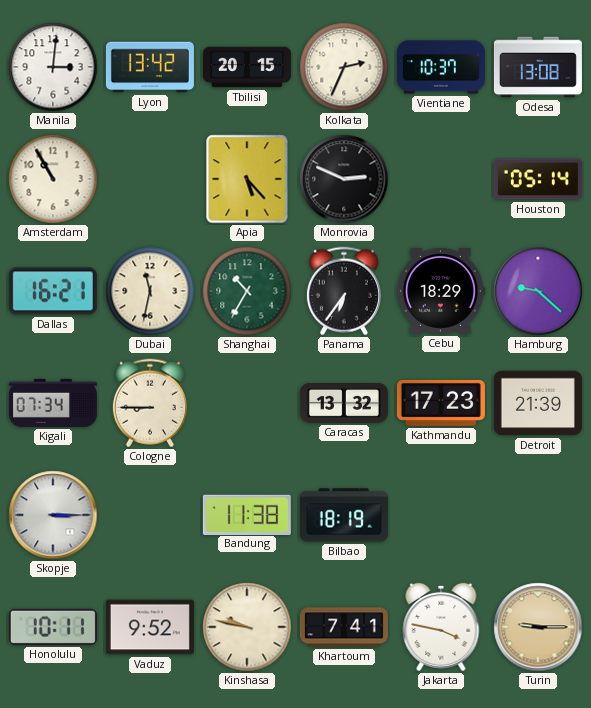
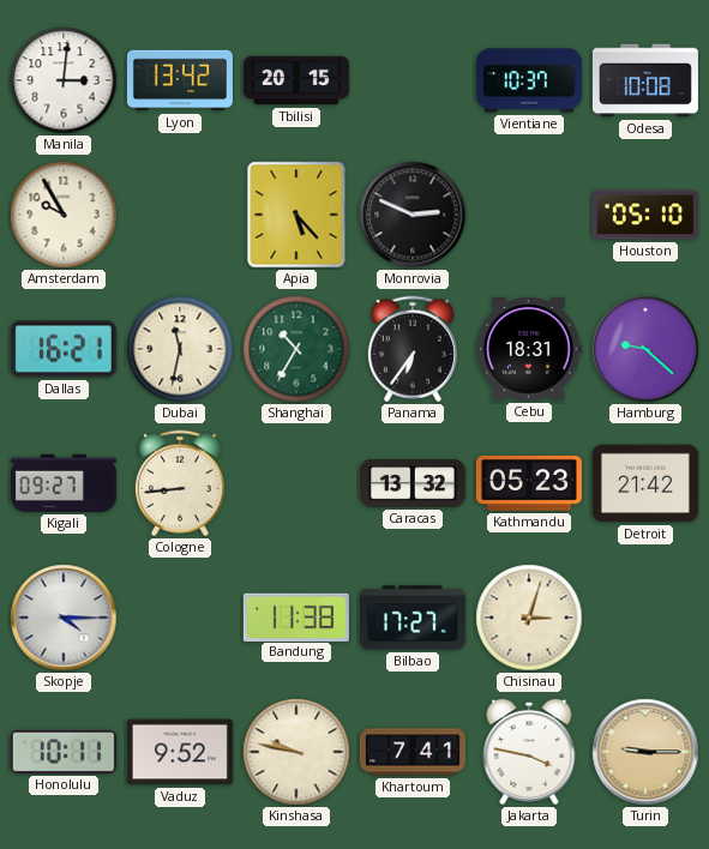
Kolkata: 2:34 -> none (344, 67)
Odesa: 13:08 -> 10:08 (645, 80)
Amsterdam: 10:55 -> 9:55 (64, 215)
Houston: 05:14 -> 05:10 (645, 215)
Cebu: 18:29 -> 18:31 (528, 350)
Kigali: 07:34 -> 09:27 (64, 483)
Cologne: 8:45 -> 8:44 (180, 483)
Kathmandu: 17:23 -> 05:23 (529, 483)
Detroit: 21:39 -> 21:42 (645, 483)
Skopje: 3:15 -> 4:15 (64, 618)
Bilbao: 18:19 -> 17:27 (413, 618)
Chisinau: none -> 3:03 (529, 618)
